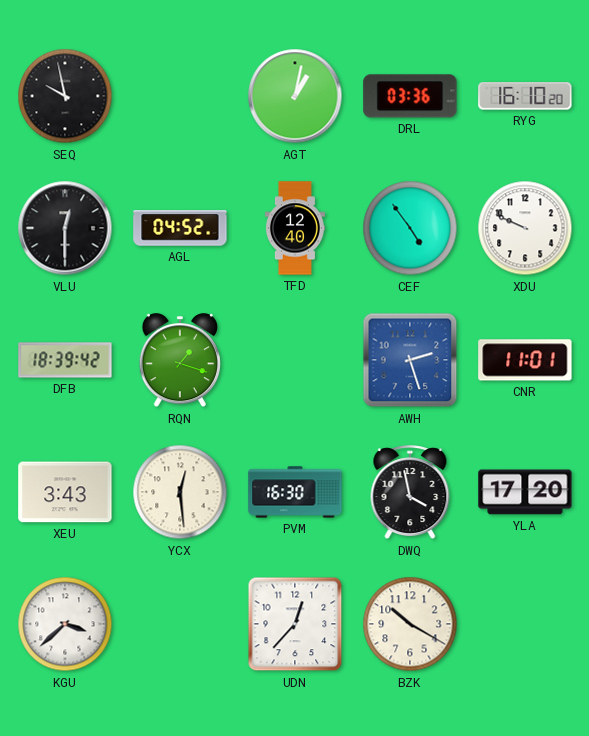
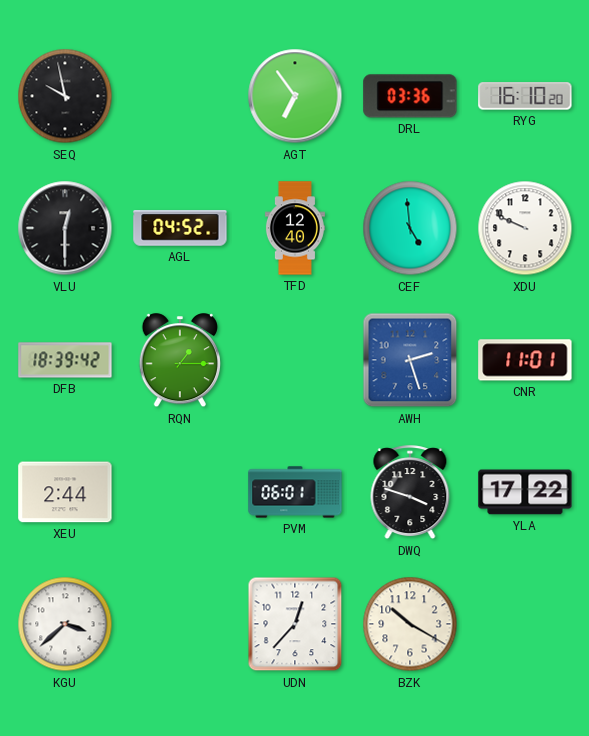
AGT: 1:02 -> 6:54 (295, 96)
CEF: 4:54 -> 4:59 (410, 228)
RQN: 1:18 -> 1:15 (179, 361)
XEU: 3:43 -> 2:44 (65, 492)
YCX: 12:29 -> none (180, 492)
PVM: 16:30 -> 06:01 (295, 492)
DWQ: 3:58 -> 3:48 (410, 493)
YLA: 17:20 -> 17:22 (525, 492)
